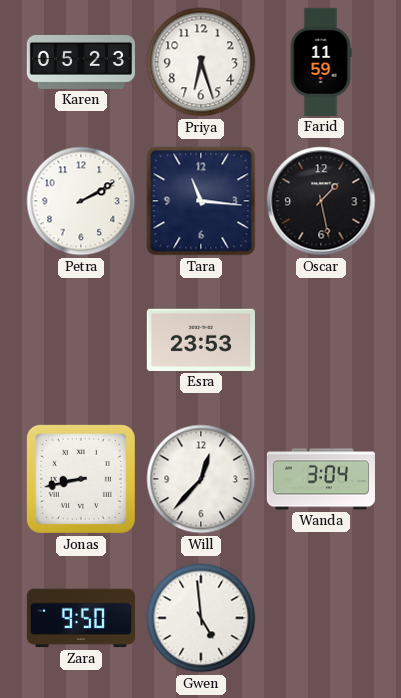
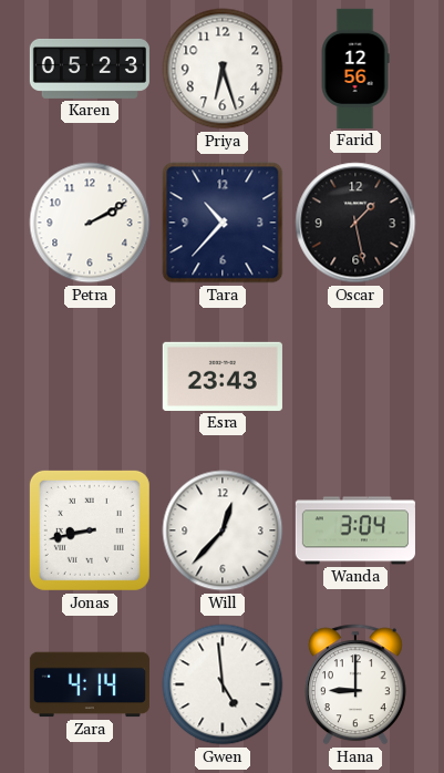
Farid: 11:59 -> 12:56 (355, 69)
Tara: 11:16 -> 10:37 (223, 223)
Esra: 23:53 -> 23:43 (223, 377)
Zara: 9:50 -> 4:14 (90, 684)
Hana: none -> 9:00 (355, 684)
